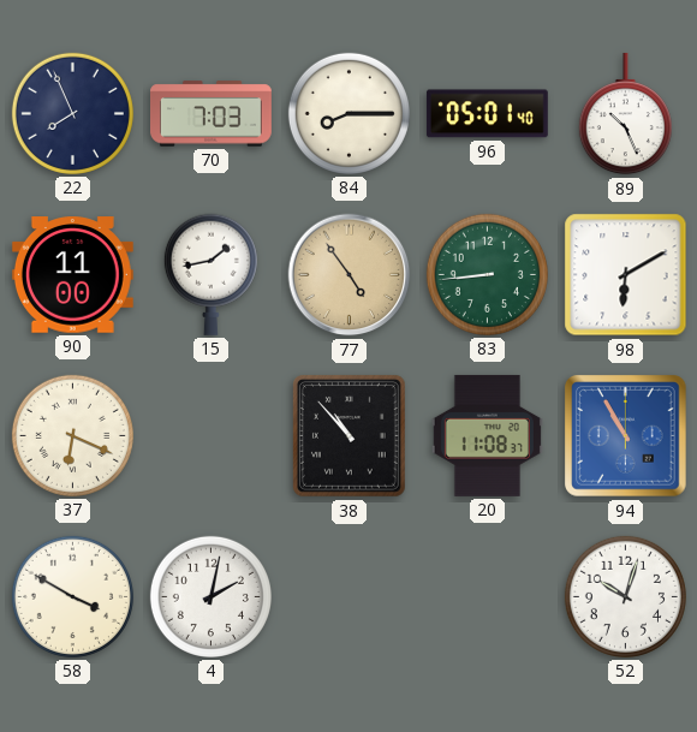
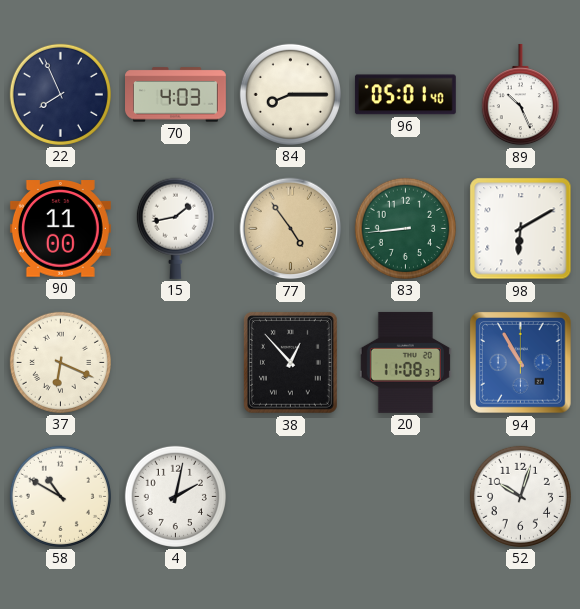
70: 7:03 -> 4:03 (176, 95)
38: 10:53 -> 12:53 (290, 363)
58: 3:50 -> 10:50 (60, 496)
